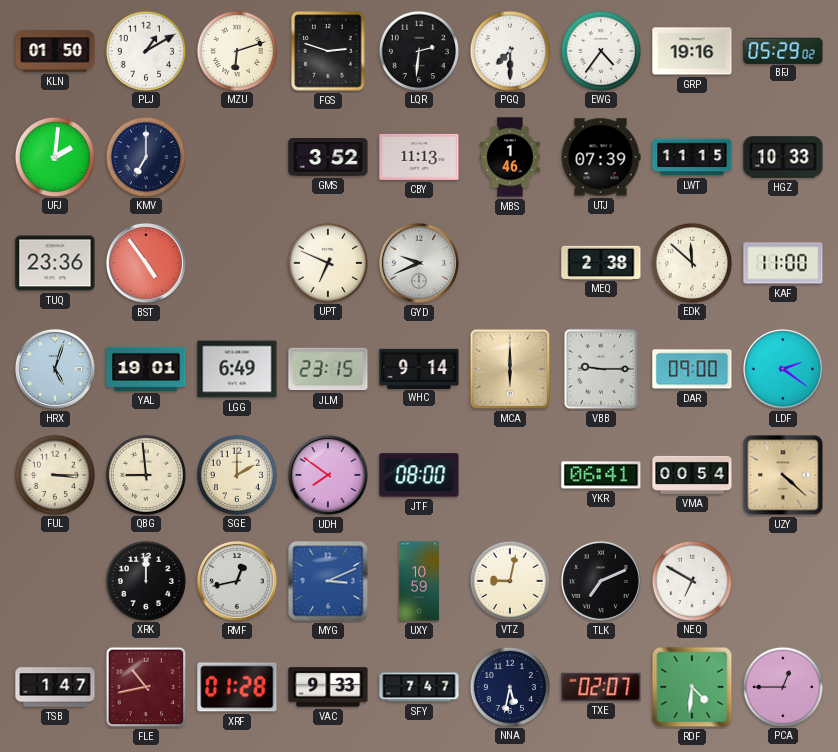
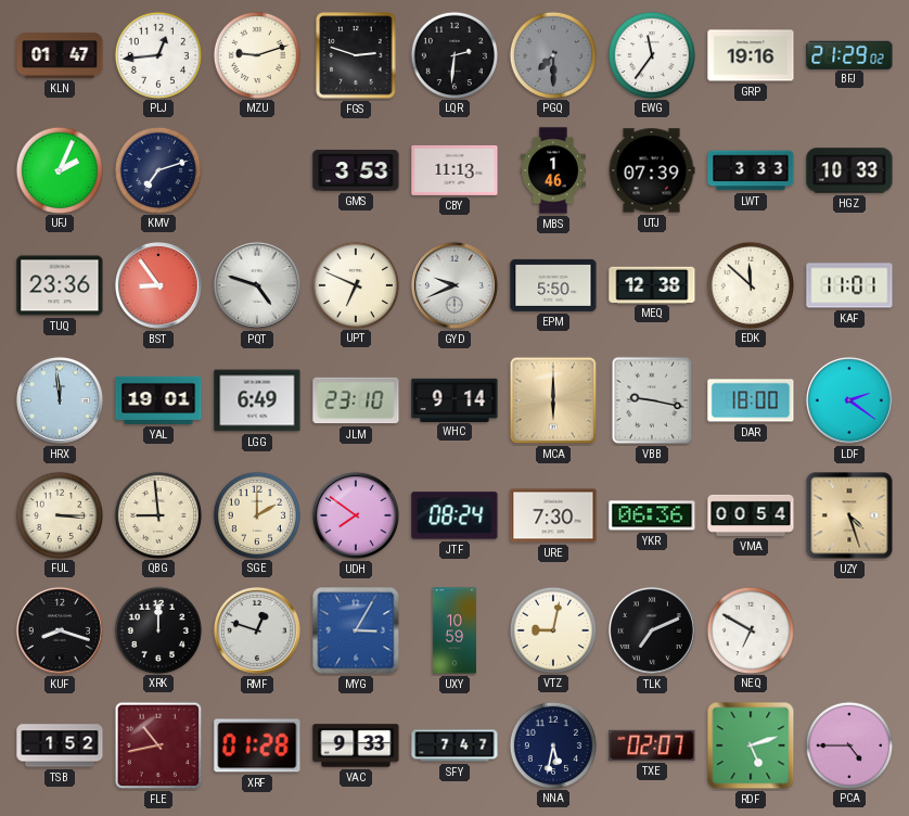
KLN: 01:50 -> 01:47 (60, 55)
PLJ: 1:10 -> 12:44 (157, 54)
MZU: 6:12 -> 9:12 (256, 54)
PGQ dial: white -> grey (552, 54)
EWG: 4:36 -> 11:36 (651, 54)
BFJ: 05:29 -> 21:29 (849, 54)
UFJ: 2:01 -> 2:04 (59, 169)
KMV: 7:00 -> 7:12 (157, 169)
GMS: 3:52 -> 3:53 (356, 171)
LWT: 11:15 -> 3:33 (751, 170)
BST: 4:54 -> 8:54 (158, 285)
PQT: none -> 4:48 (257, 285)
EPM: none -> 5:50 (553, 285)
MEQ: 2:38 -> 12:38 (652, 284)
KAF: 11:00 -> 11:01 (849, 285)
HRX: 5:03 -> 11:59 (60, 400)
JLM: 23:15 -> 23:10 (356, 400)
VBB: 9:15 -> 9:17 (652, 400)
DAR: 09:00 -> 18:00 (751, 400)
JTF: 08:00 -> 08:24 (454, 515)
URE: none -> 7:30 (553, 515)
YKR: 06:41 -> 06:36 (652, 515)
UZY: 4:22 -> 4:27 (849, 515)
KUF: none -> 8:18 (60, 630)
RMF: 12:43 -> 12:48 (257, 630)
MYG: 3:11 -> 3:05 (356, 630)
TSB: 1:47 -> 1:52 (60, 745)
RDF: 4:31 -> 5:12 (751, 745)
PCA: 12:45 -> 4:45 (848, 744)
